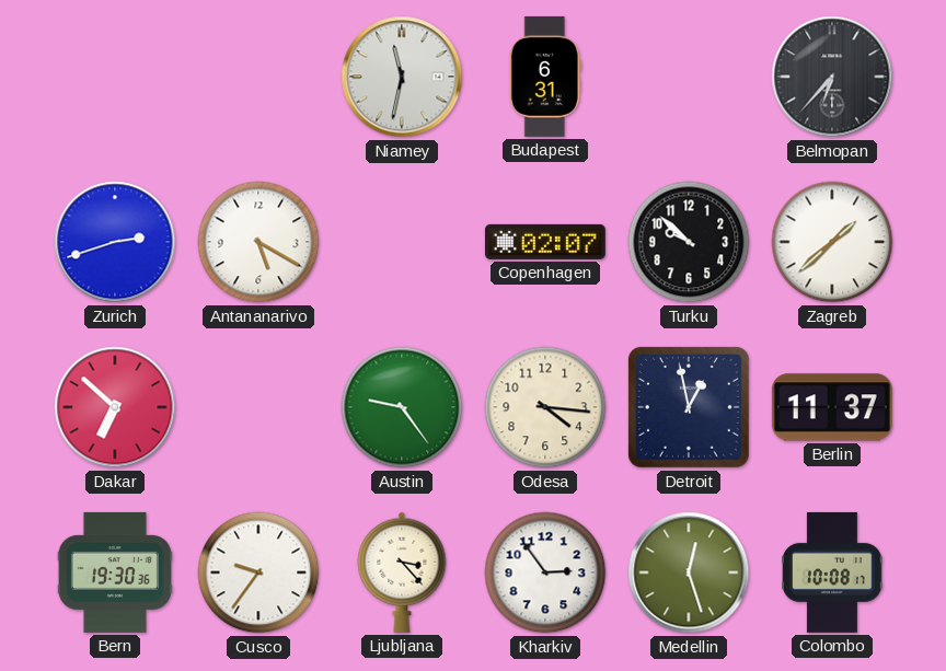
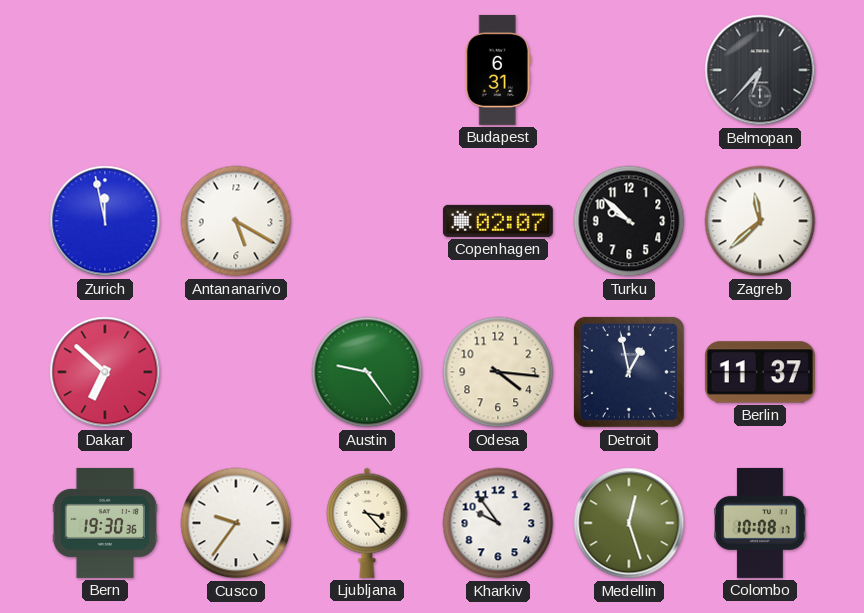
Niamey: 11:32 -> none (402, 77)
Zurich: 2:42 -> 11:58 (105, 221)
Zagreb: 1:38 -> 11:38 (760, 221)
Kharkiv: 2:54 -> 9:54 (498, 523)
